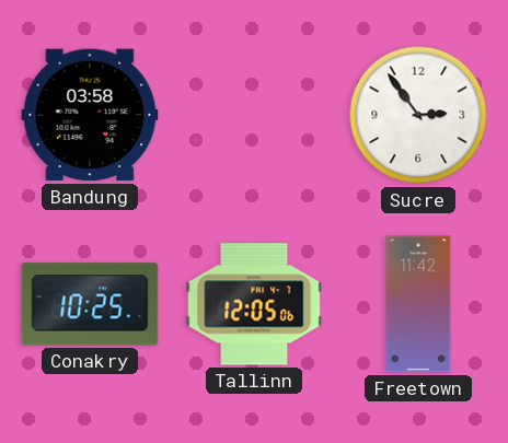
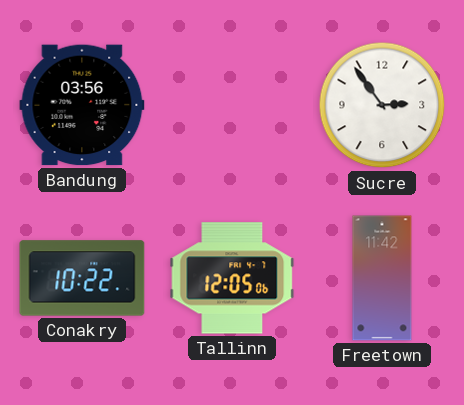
Bandung: 03:58 -> 03:56 (82, 105)
Conakry: 10:25 -> 10:22 (82, 278)
